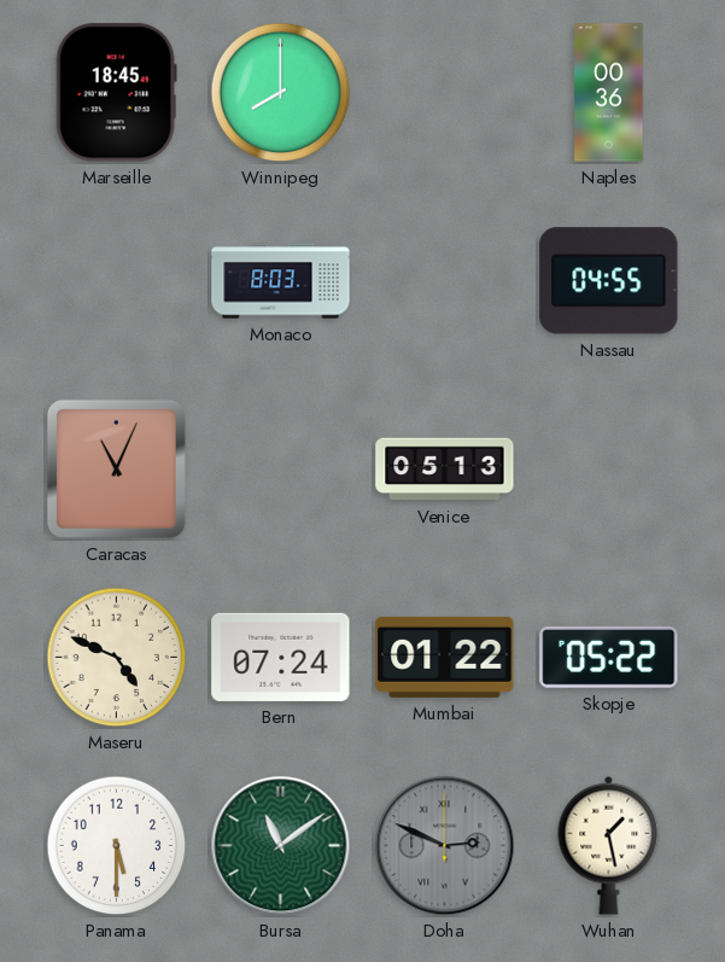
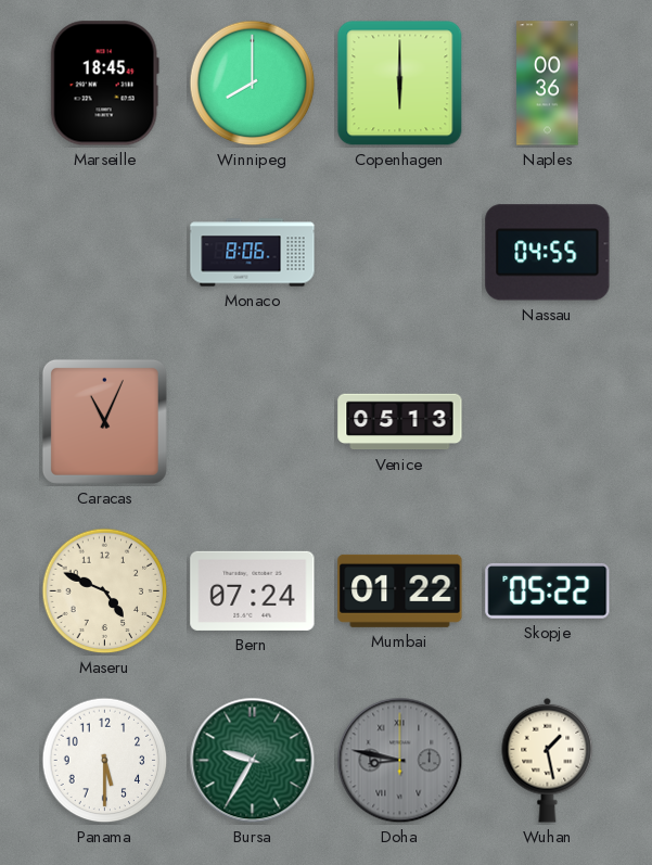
Copenhagen: none -> 6:00 (400, 84)
Monaco: 8:03 -> 8:06 (253, 253)
Bursa: 11:09 -> 9:35 (253, 761)
Doha: 2:49 -> 8:47 (400, 761)
